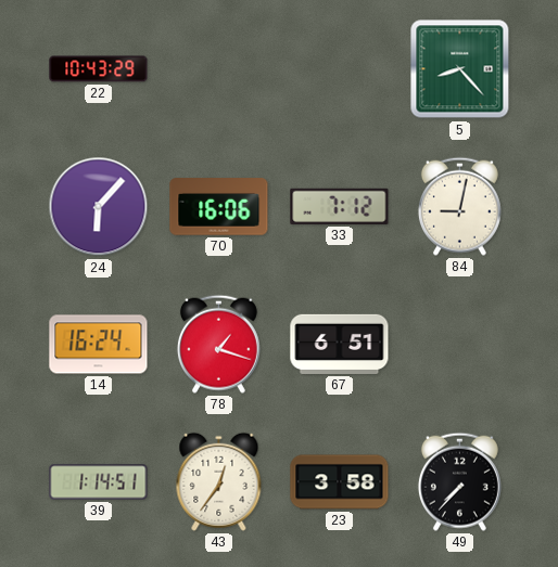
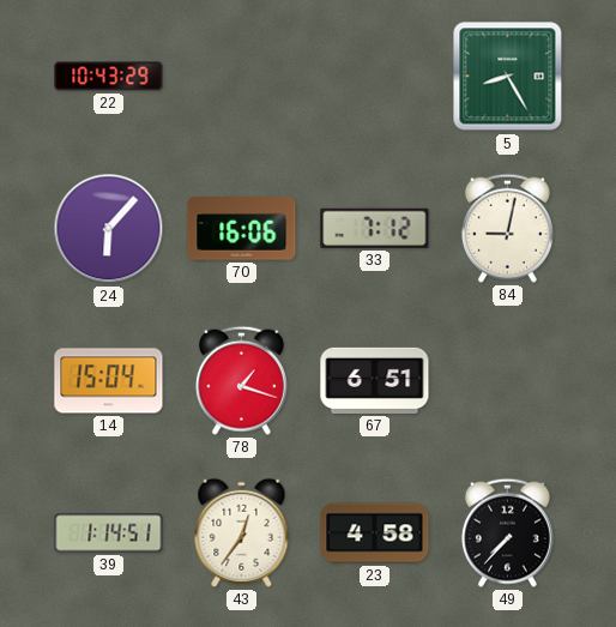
5: 8:23 -> 8:25 (508, 77)
14: 16:24 -> 15:04 (109, 381)
23: 3:58 -> 4:58 (375, 533)
